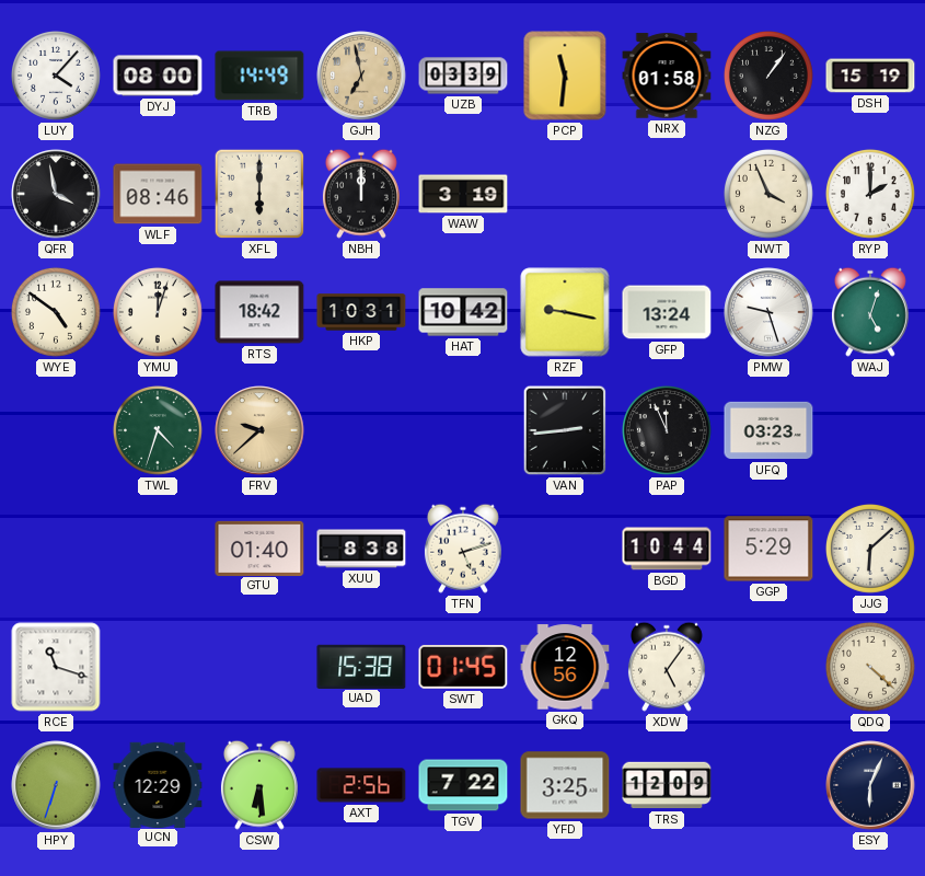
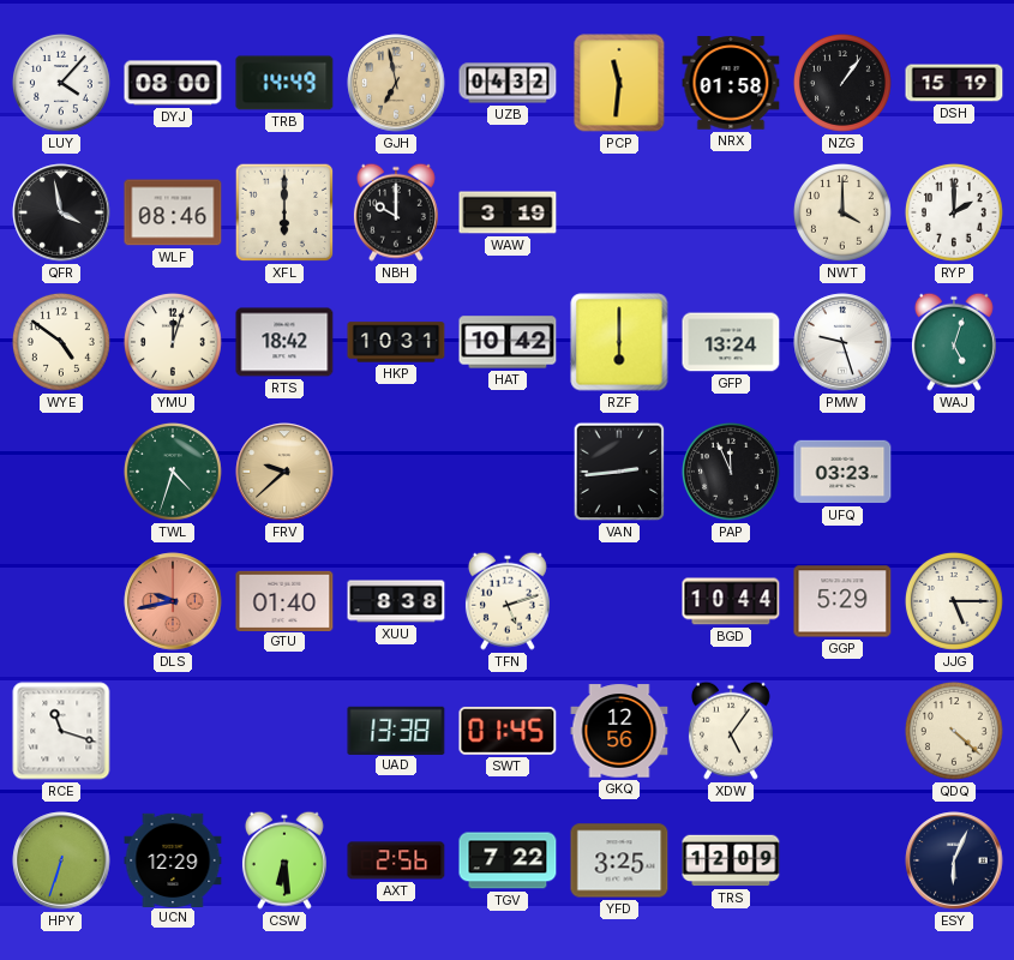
UZB: 03:39 -> 04:32 (508, 83)
NBH: 12:00 -> 10:00 (396, 212)
NWT: 3:56 -> 4:00 (842, 212)
RZF: 9:17 -> 6:00 (619, 342)
DLS: none -> 9:43 (173, 601)
JJG: 6:08 -> 5:15 (954, 601)
UAD: 15:38 -> 13:38 (396, 730)
